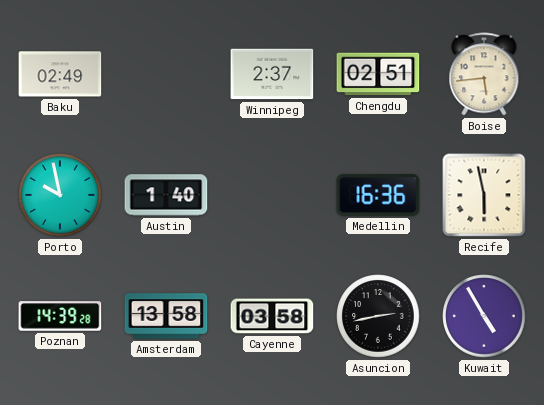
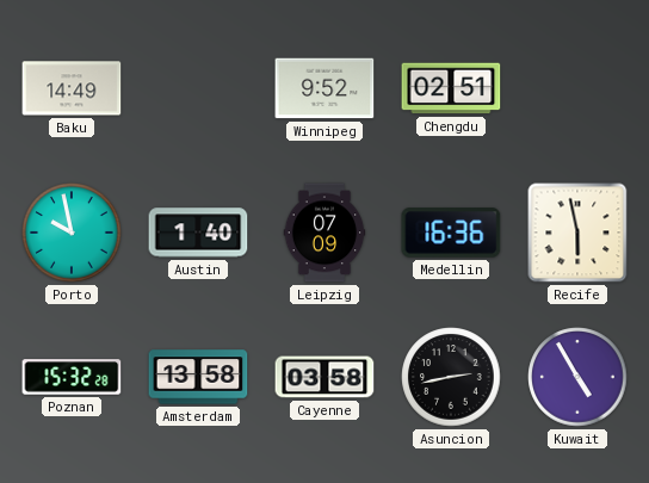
Baku: 02:49 -> 14:49 (72, 88)
Winnipeg: 2:37 -> 9:52 (324, 88)
Boise: 5:44 -> none (484, 74)
Leipzig: none -> 07:09 (324, 233)
Poznan: 14:39 -> 15:32 (72, 377)
